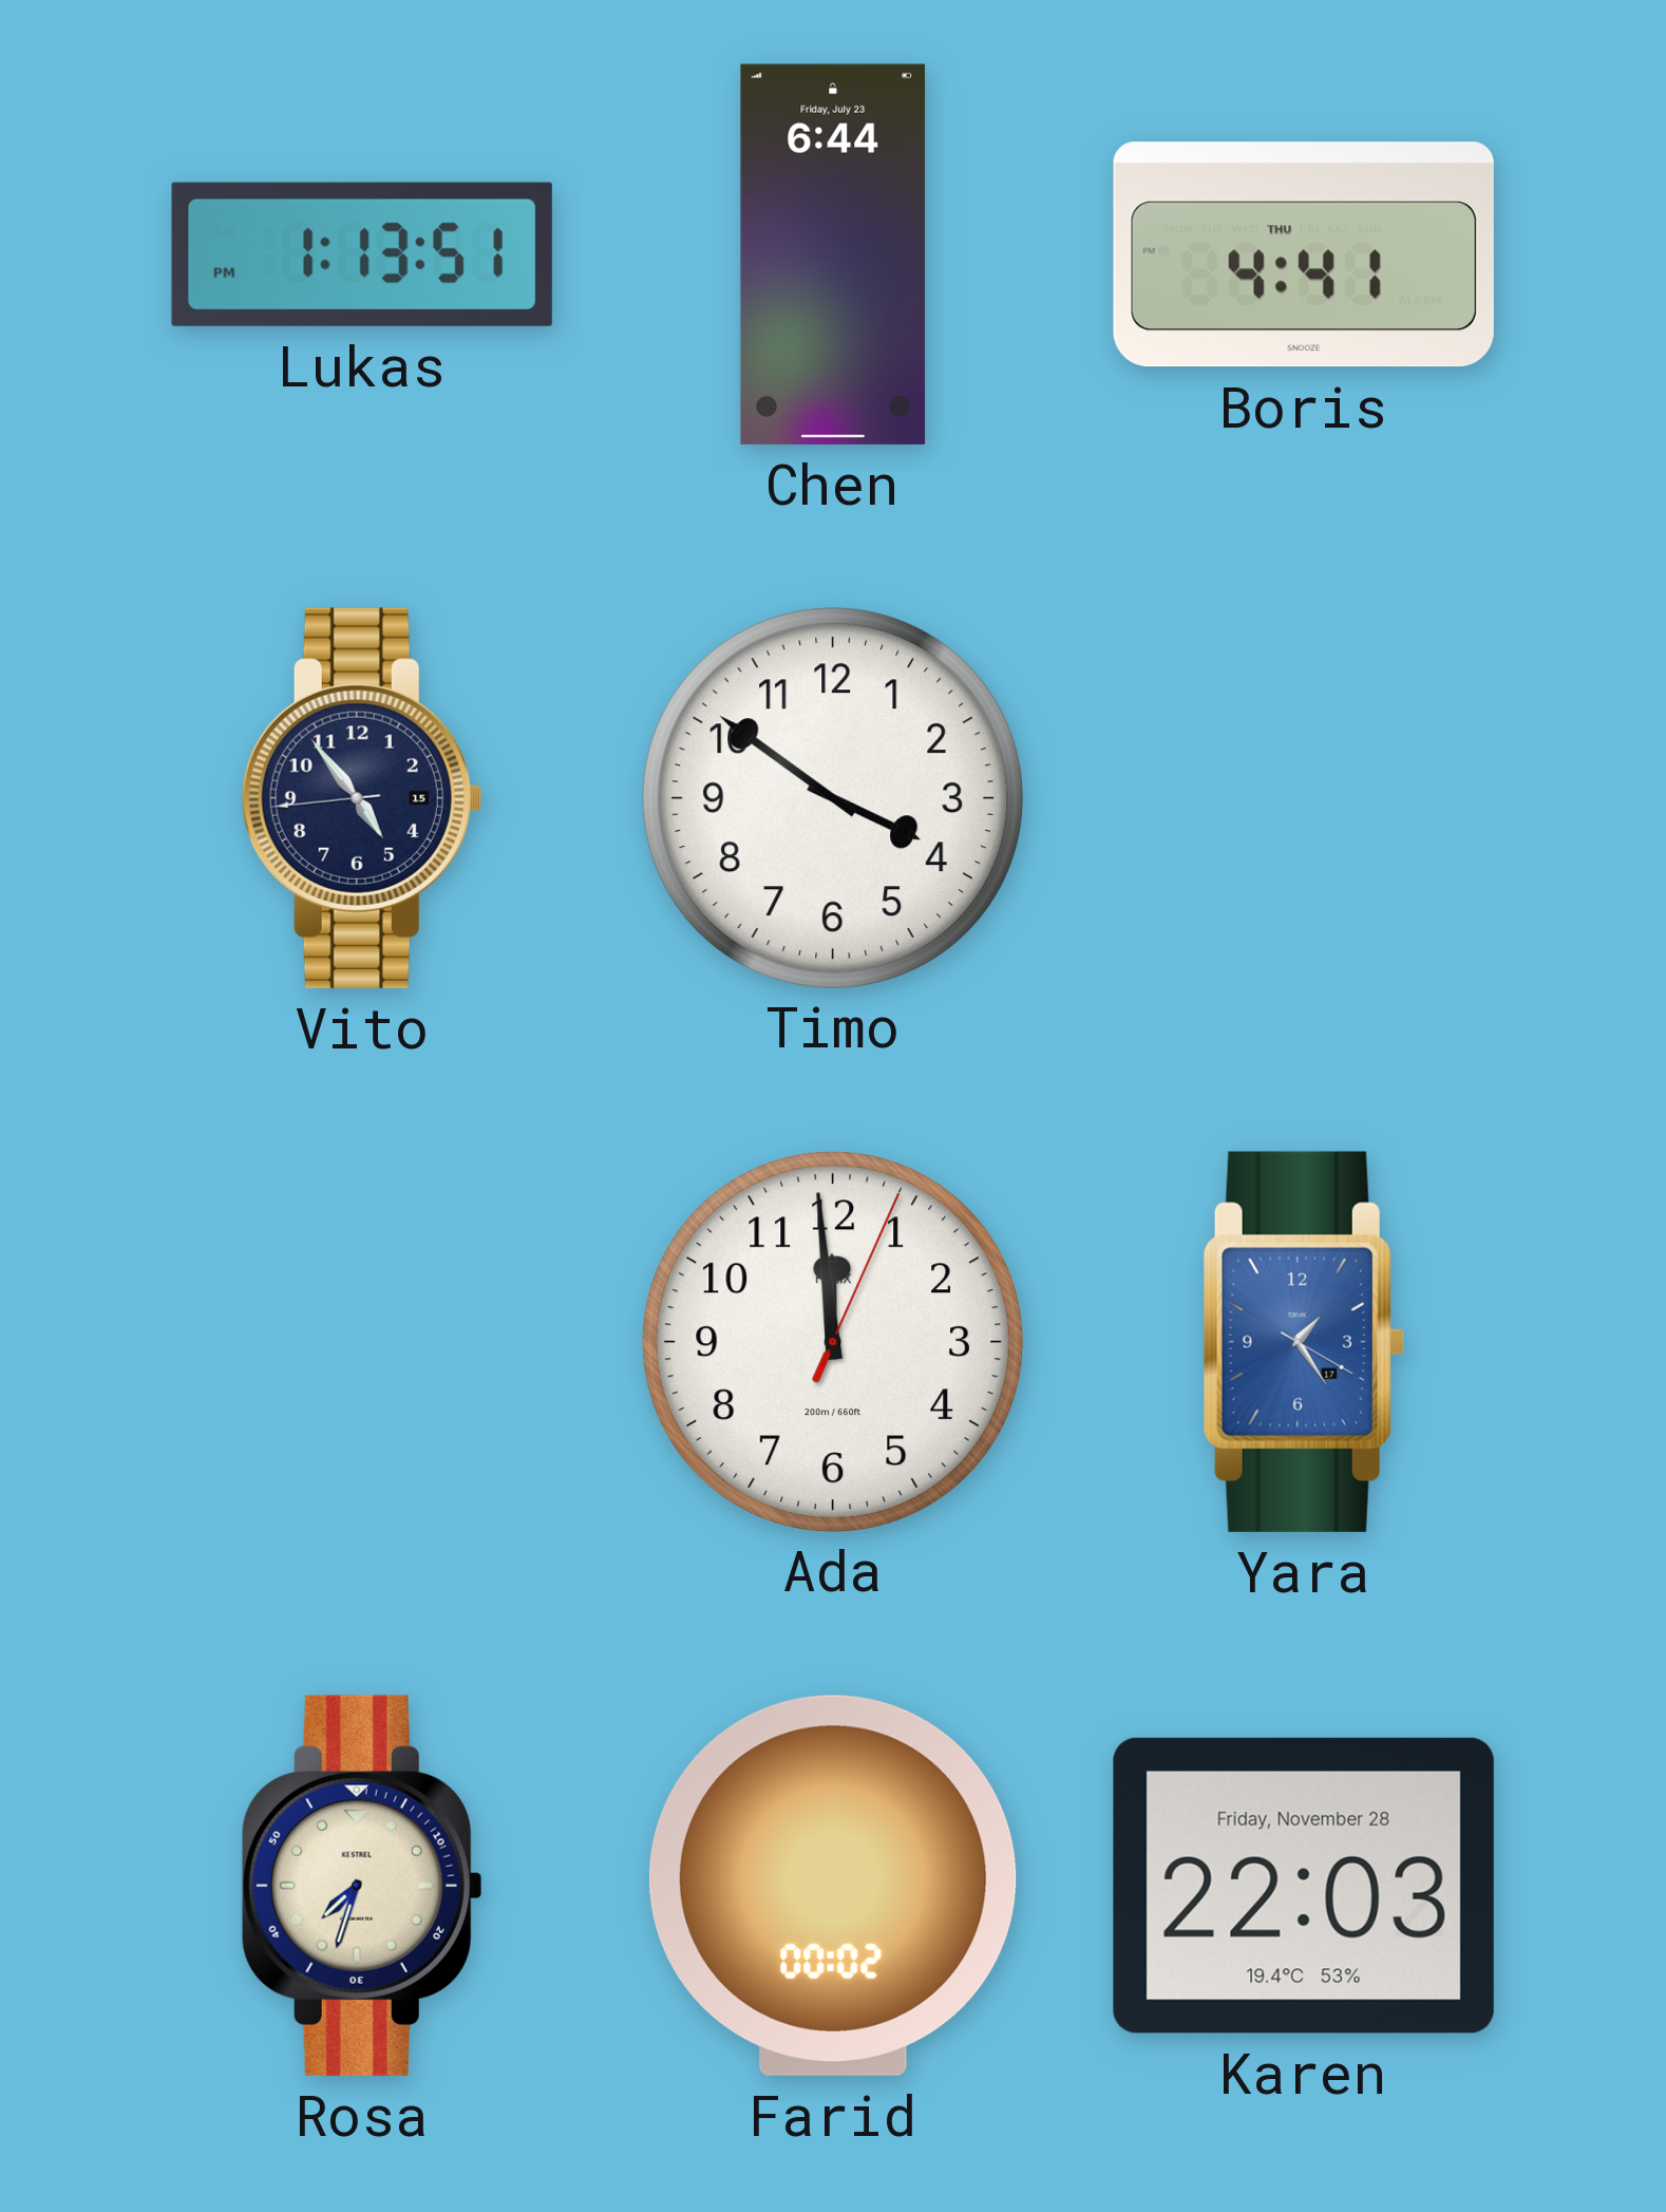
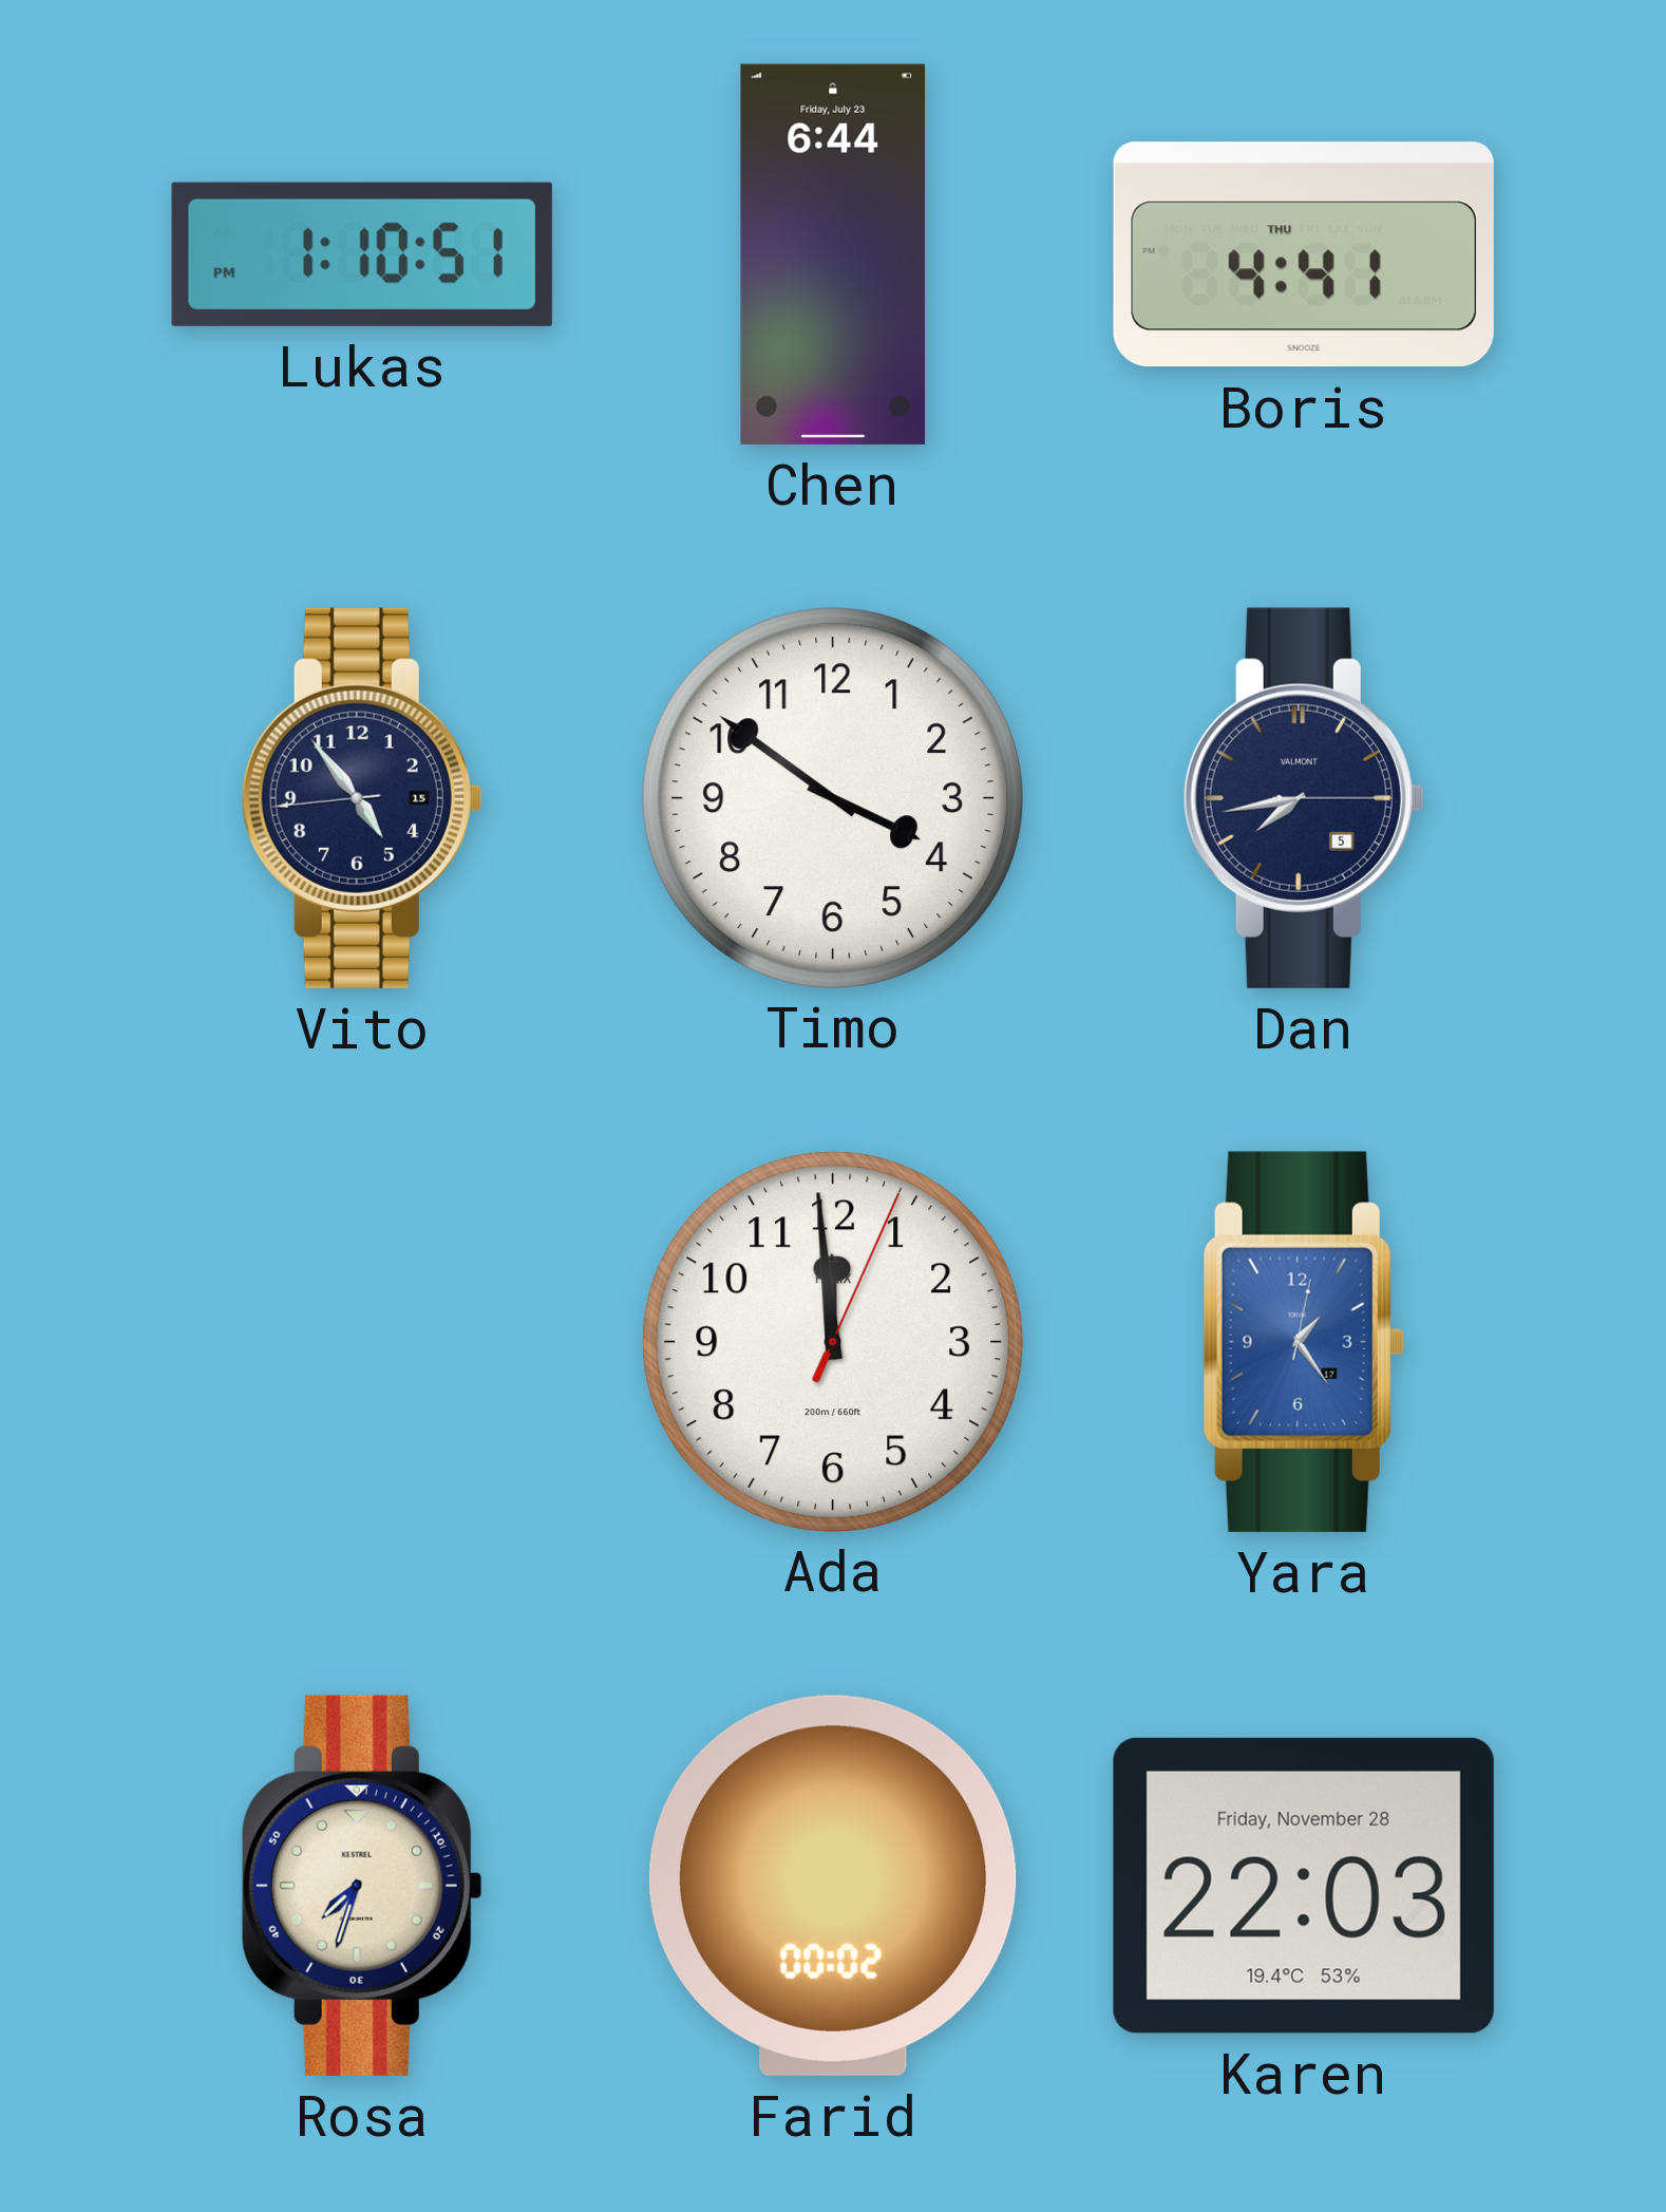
Lukas: 1:13 -> 1:10 (362, 254)
Dan: none -> 7:43 (1304, 798)
Yara: 1:24:20 -> 1:24:02 (1304, 1342)
